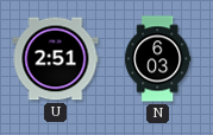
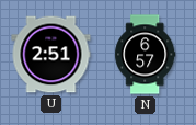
N: 6:03 -> 6:57 (146, 55)
